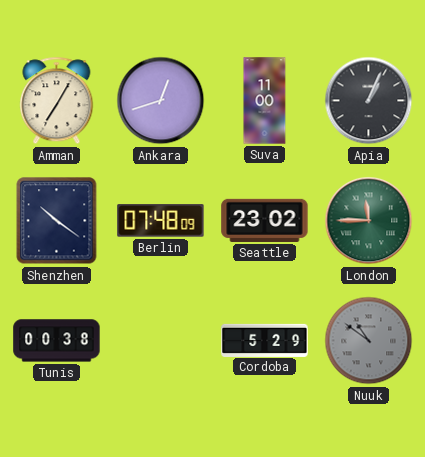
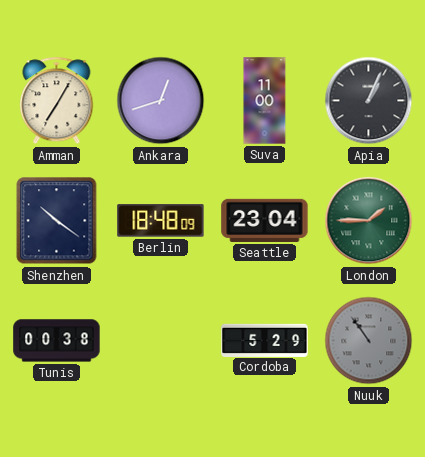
Berlin: 07:48 -> 18:48 (161, 221)
Seattle: 23:02 -> 23:04 (265, 220)
London: 11:45 -> 1:45 (369, 221)
Nuuk: 10:51 -> 10:54 (369, 341)
